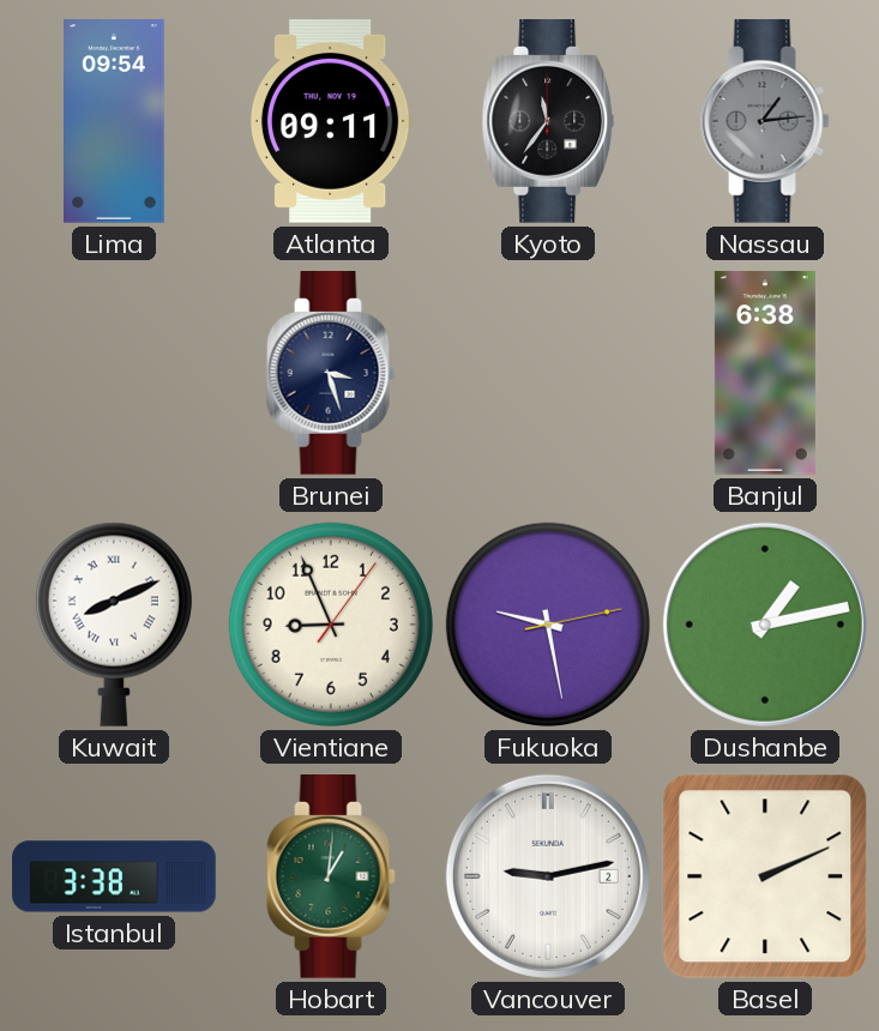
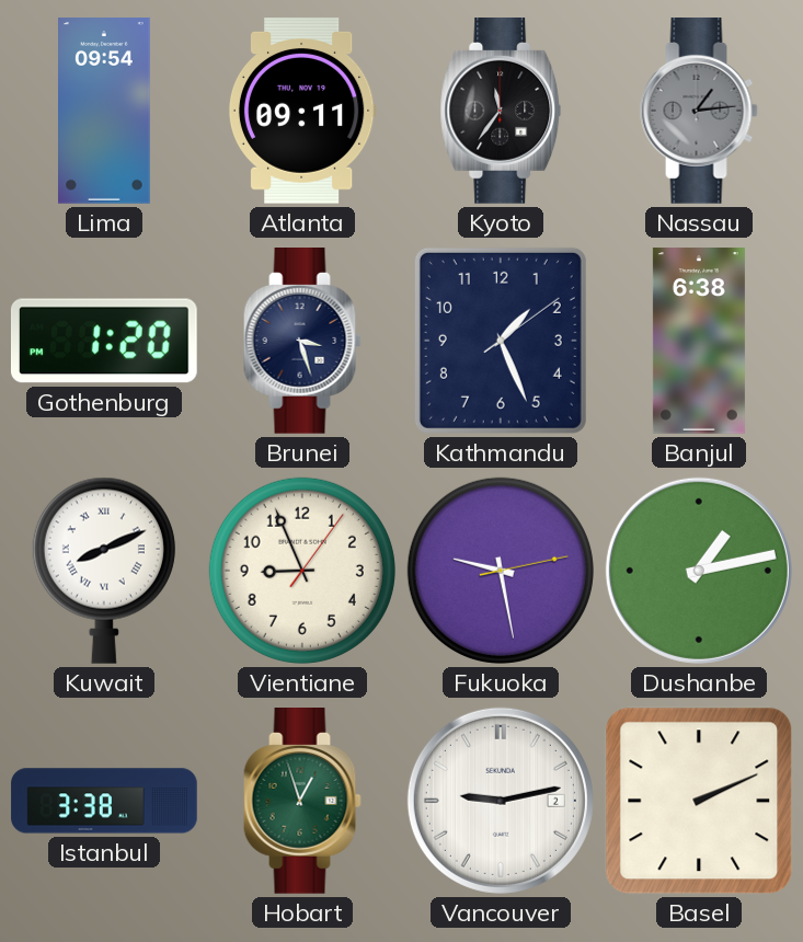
Gothenburg: none -> 1:20 (104, 341)
Kathmandu: none -> 1:26 (501, 341)
Hobart: 1:01 -> 12:57 (302, 802)
